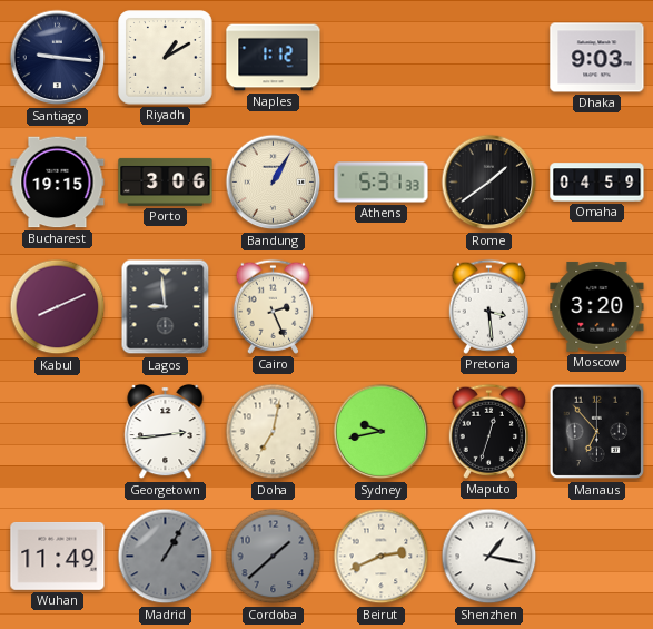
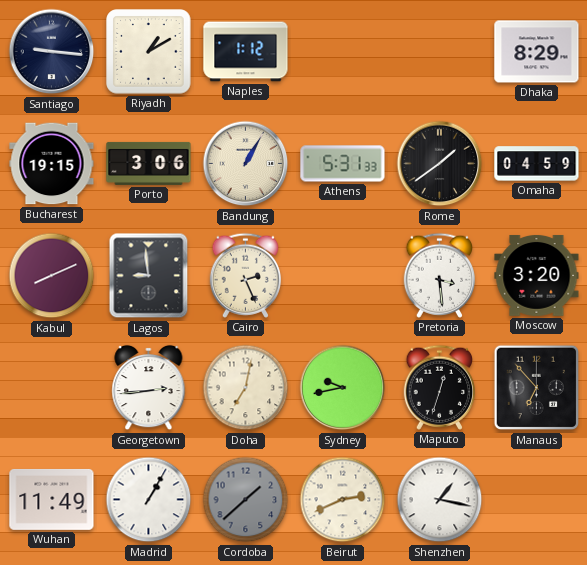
Dhaka: 9:03 -> 8:29 (537, 52)
Madrid dial: grey -> white (149, 500)
